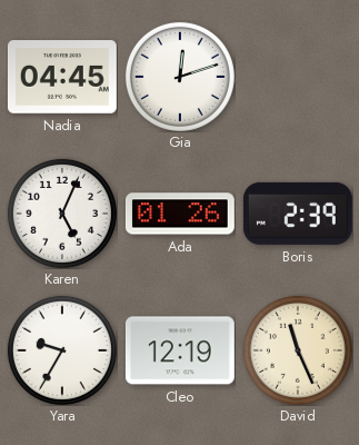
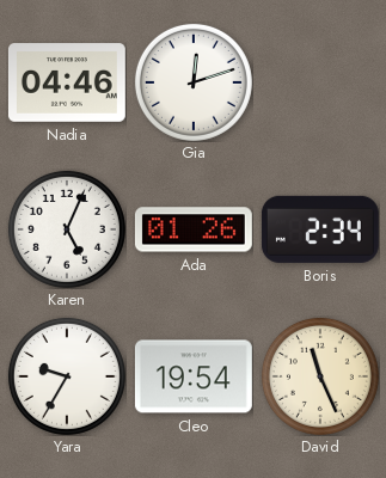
Nadia: 04:45 -> 04:46 (67, 82)
Boris: 2:39 -> 2:34 (320, 229)
Cleo: 12:19 -> 19:54 (194, 376)
